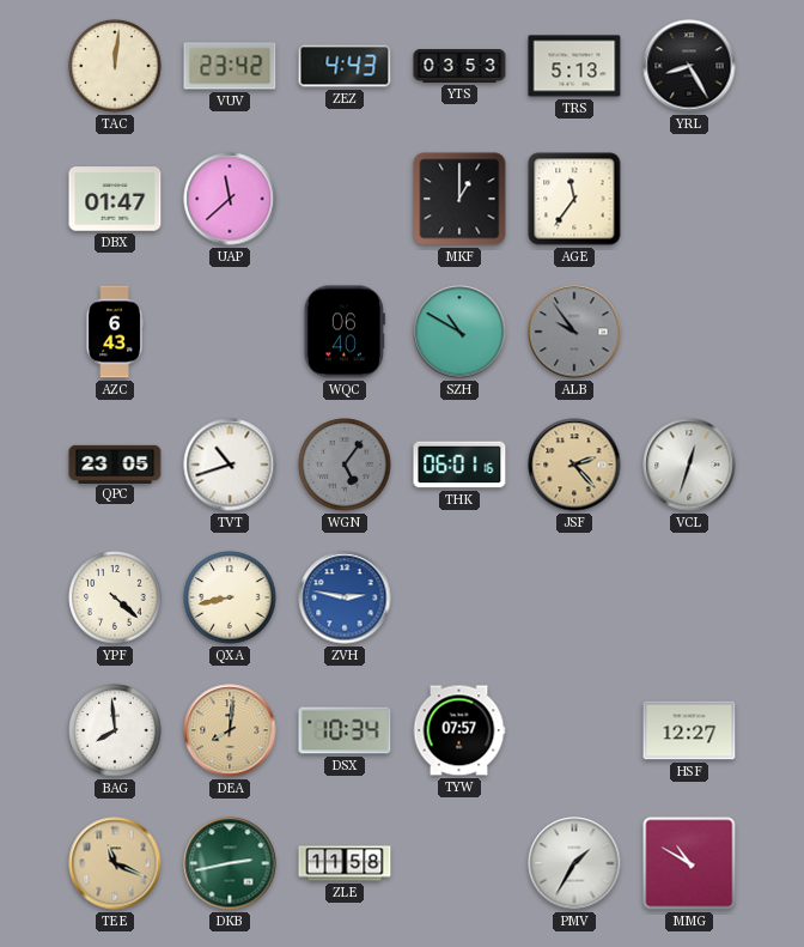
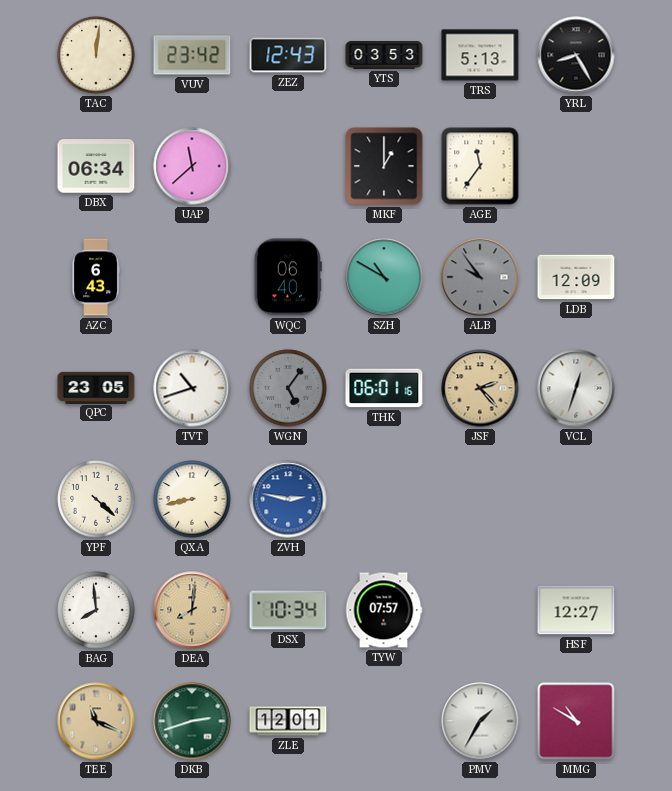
ZEZ: 4:43 -> 12:43 (288, 55)
DBX: 01:47 -> 06:34 (96, 166)
LDB: none -> 12:09 (576, 277)
DKB: 2:43 -> 2:42 (192, 721)
ZLE: 11:58 -> 12:01 (288, 721)
